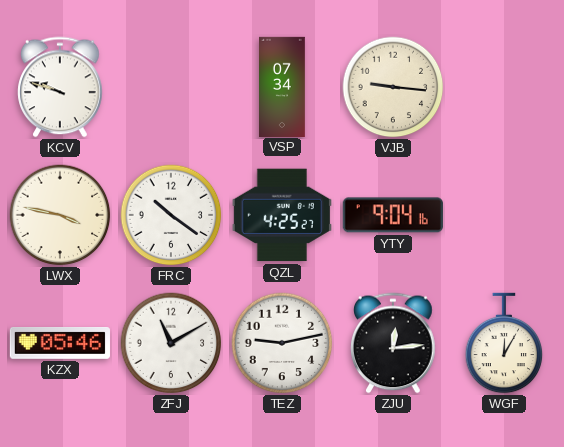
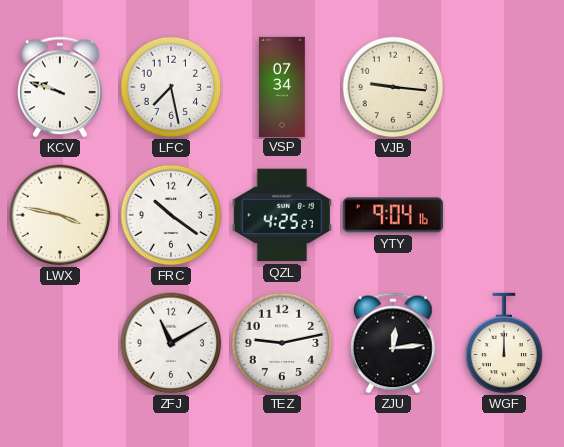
LFC: none -> 7:28 (171, 87)
KZX: 05:46 -> none (60, 344)
WGF: 12:05 -> 12:00 (504, 343)
